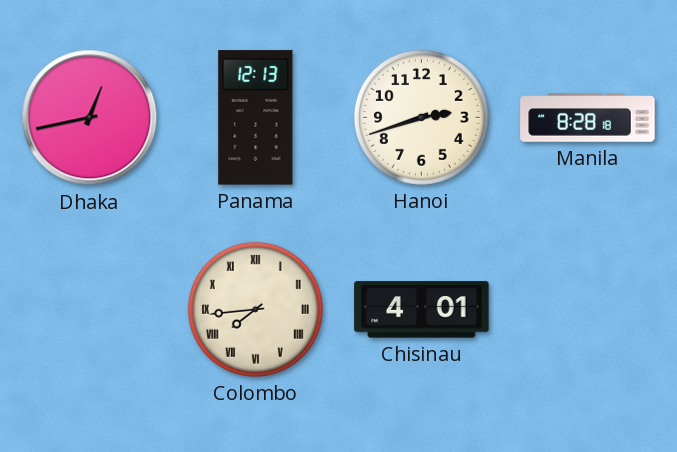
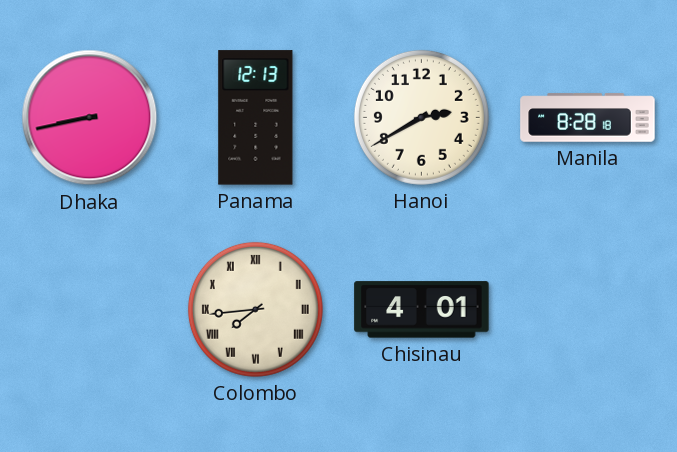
Dhaka: 12:43 -> 8:43 (90, 118)
Hanoi: 2:42 -> 2:40 (421, 117)
